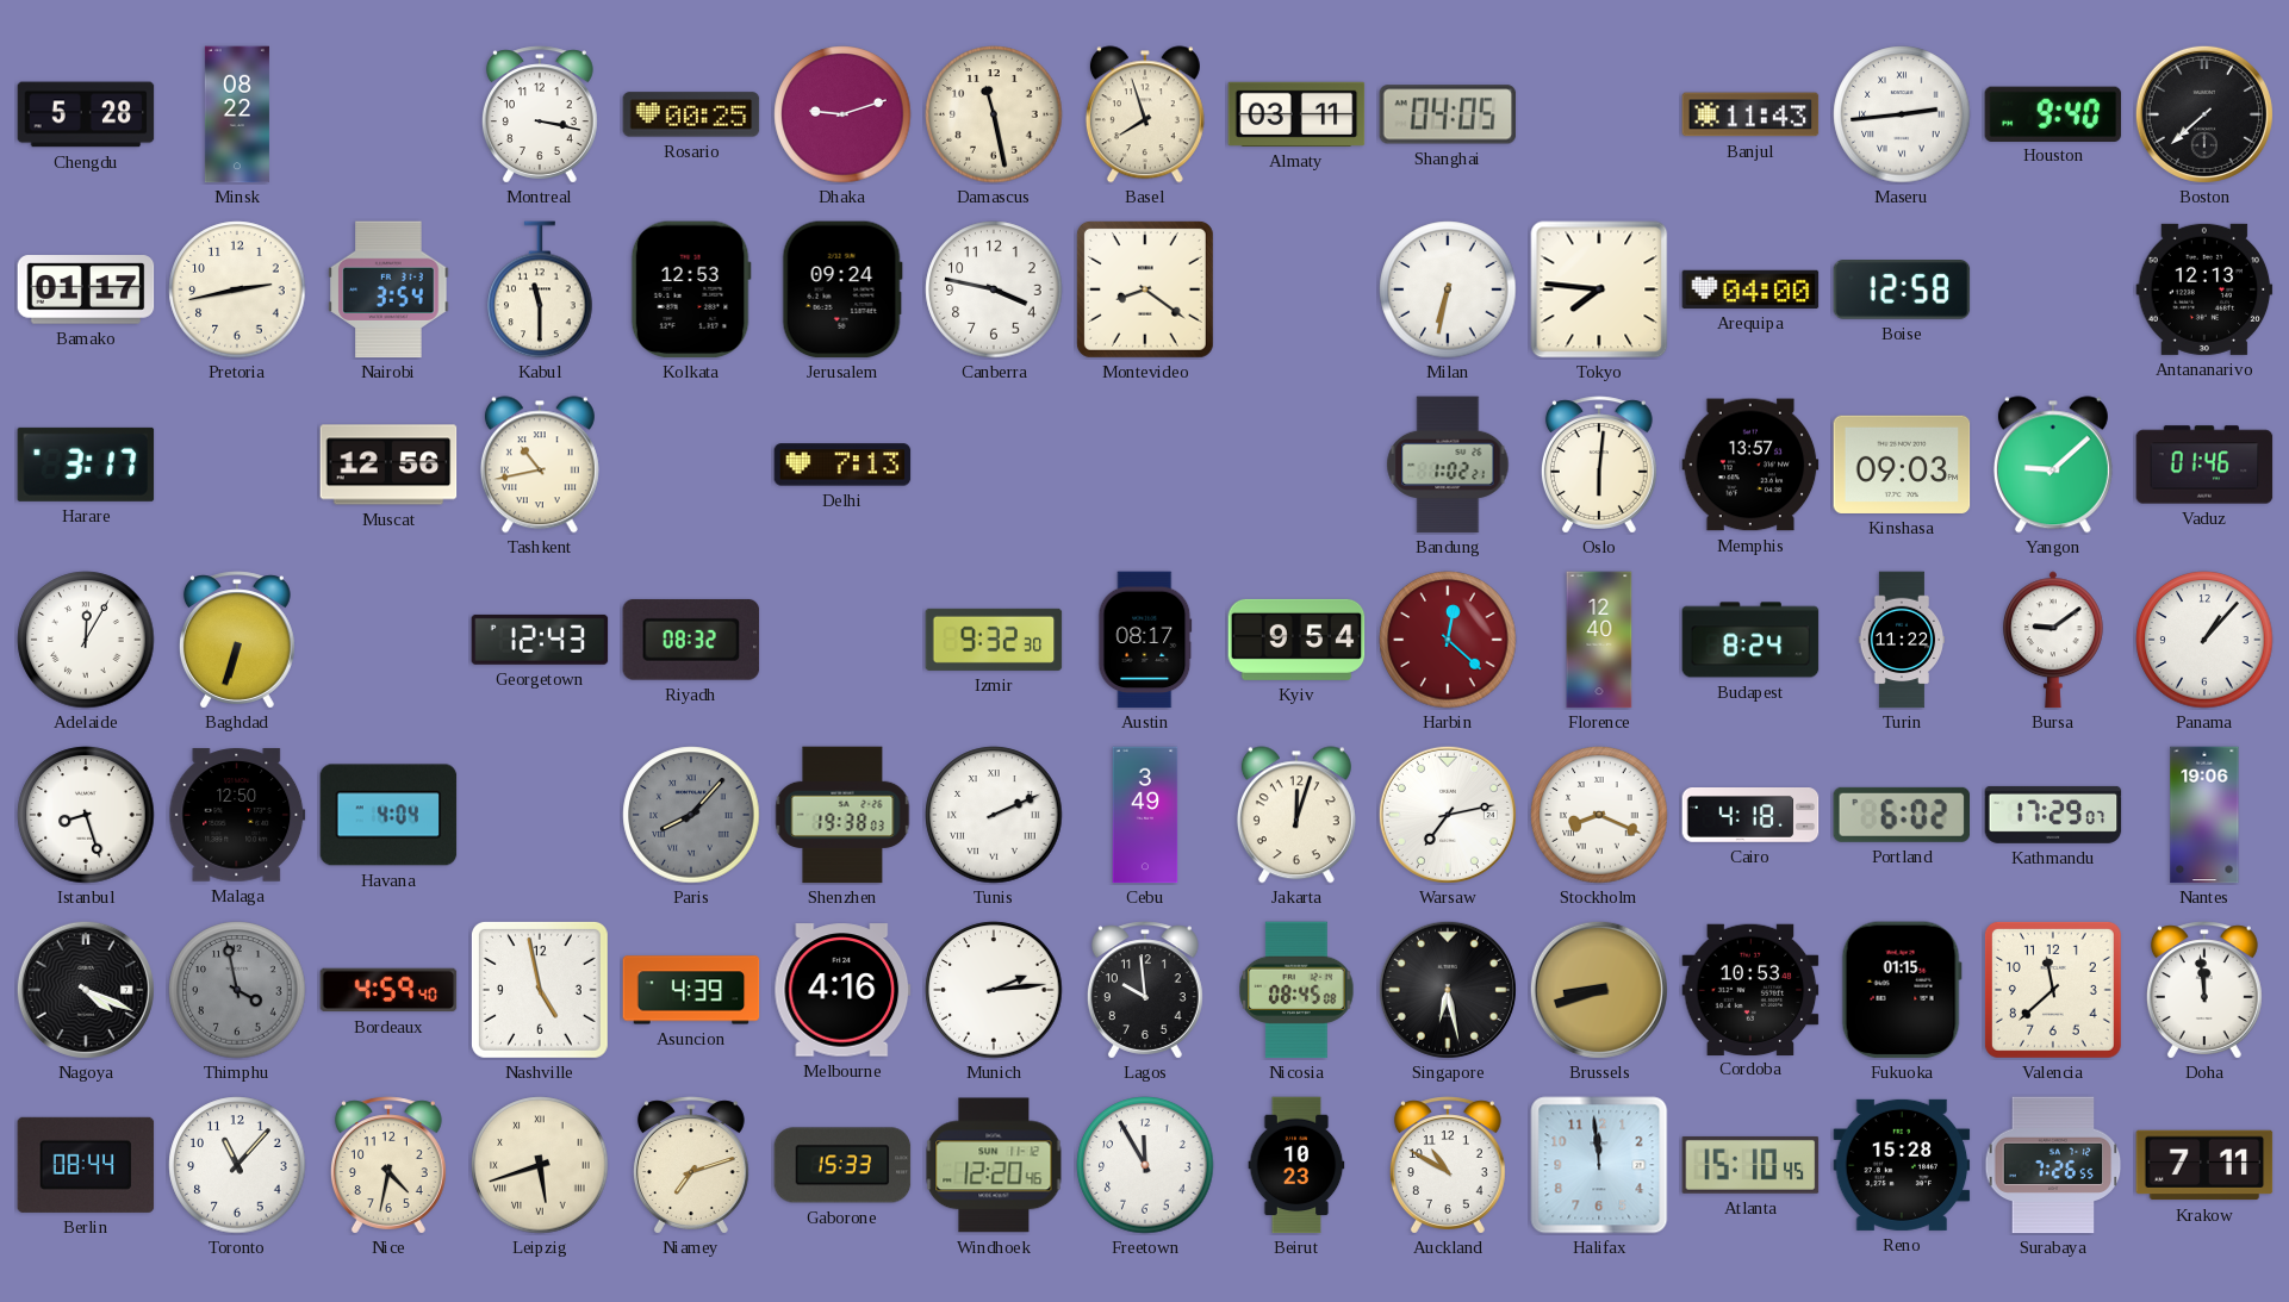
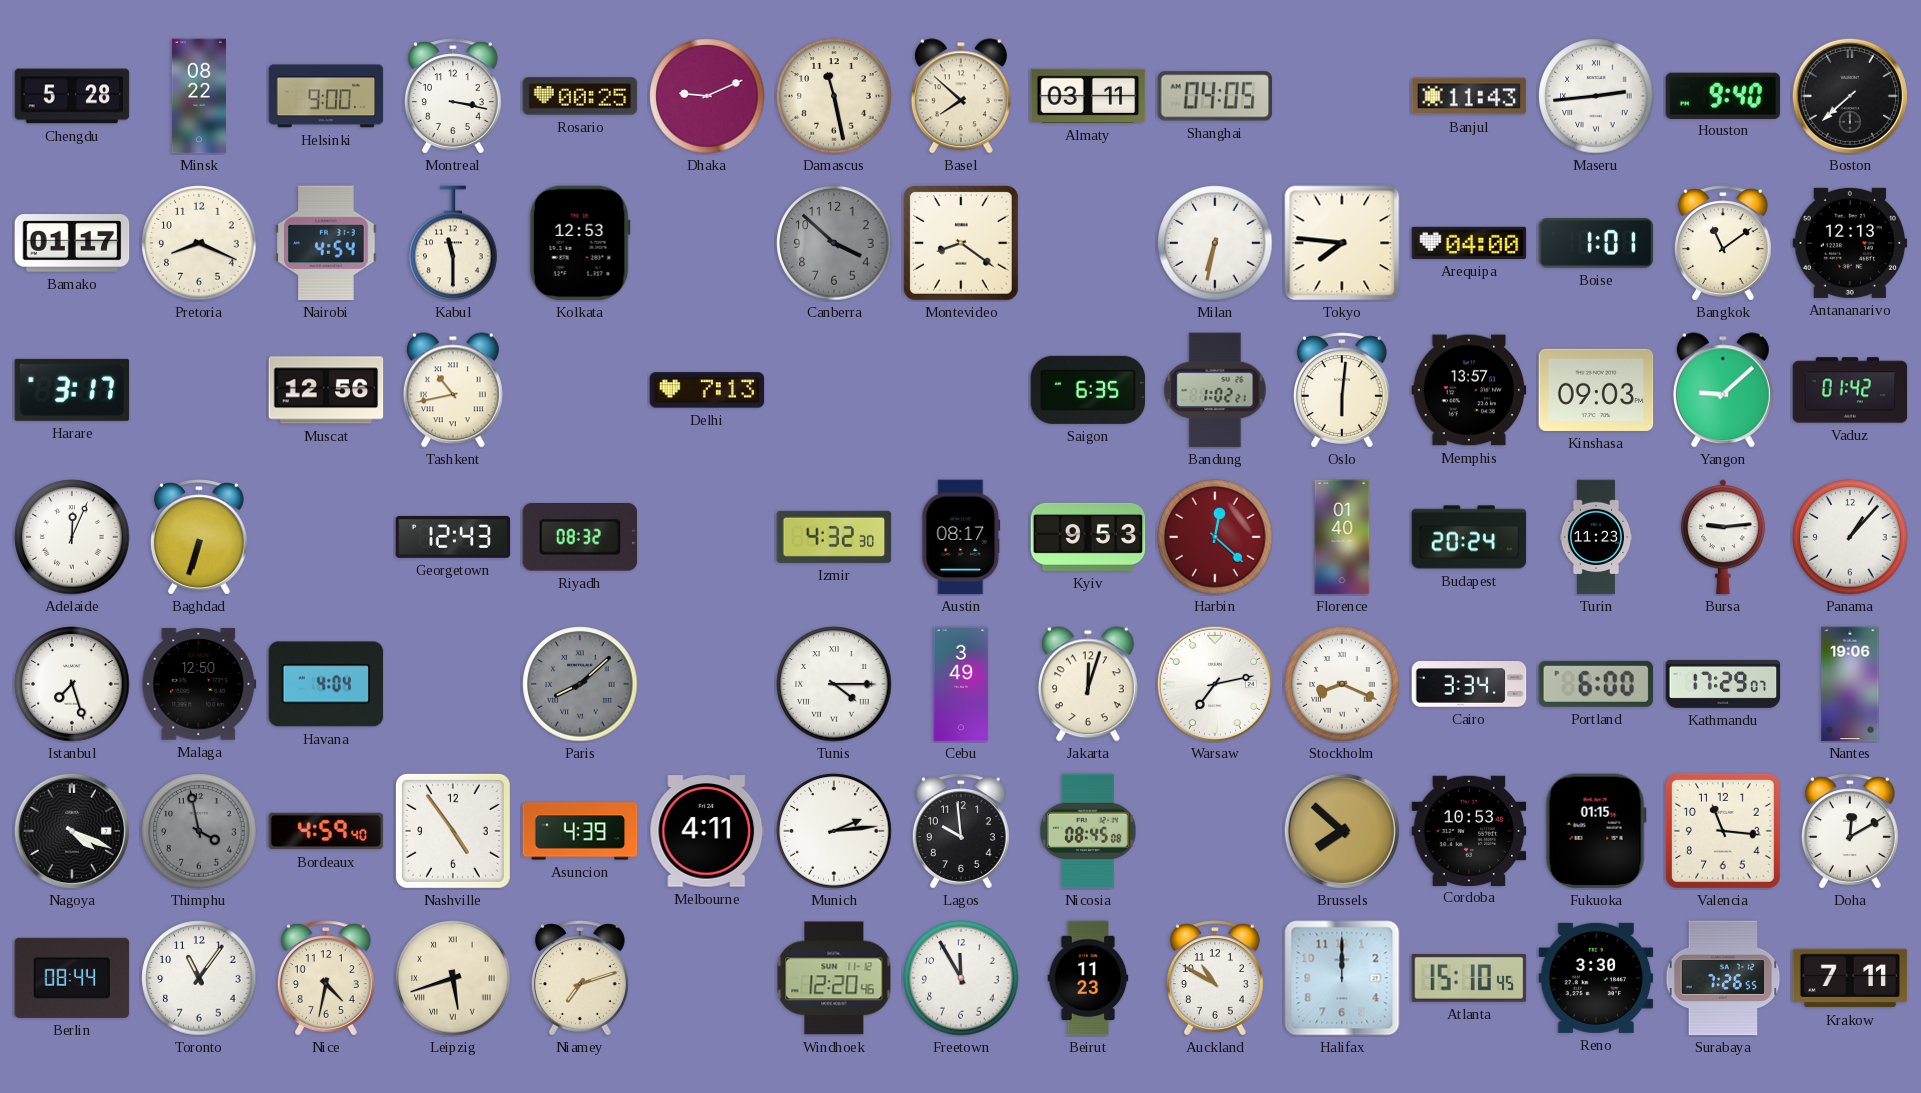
Helsinki: none -> 9:00 (326, 96)
Dhaka: 9:12 -> 9:11 (707, 96)
Basel: 7:57 -> 7:52 (961, 96)
Pretoria: 2:43 -> 8:19 (199, 243)
Nairobi: 3:54 -> 4:54 (326, 243)
Jerusalem: 09:24 -> none (842, 289)
Canberra: 3:47 -> 3:52 (834, 243)
Canberra dial: white -> grey (834, 243)
Boise: 12:58 -> 1:01 (1596, 244)
Bangkok: none -> 11:09 (1723, 243)
Saigon: none -> 6:35 (1088, 390)
Vaduz: 01:46 -> 01:42 (1850, 390)
Adelaide: 12:05 -> 12:04 (72, 537)
Izmir: 9:32 -> 4:32 (834, 537)
Kyiv: 9:54 -> 9:53 (1088, 537)
Florence: 12:40 -> 01:40 (1342, 537)
Budapest: 8:24 -> 20:24 (1469, 537)
Turin: 11:22 -> 11:23 (1595, 537)
Bursa: 9:09 -> 9:14 (1723, 537)
Istanbul: 8:27 -> 7:27 (72, 684)
Paris: 8:07 -> 8:08 (580, 684)
Shenzhen: 19:38 -> none (842, 815)
Tunis: 2:11 -> 4:15 (834, 684)
Cairo: 4:18 -> 3:34 (1469, 684)
Portland: 6:02 -> 6:00 (1596, 684)
Nashville: 4:58 -> 4:54 (453, 831)
Melbourne: 4:16 -> 4:11 (707, 831)
Singapore: 6:28 -> none (1448, 990)
Brussels: 8:42 -> 7:52 (1342, 831)
Valencia: 11:38 -> 11:16 (1723, 831)
Doha: 11:59 -> 12:10 (1850, 831)
Toronto: 11:07 -> 11:06 (199, 978)
Gaborone: 15:33 -> none (842, 1165)
Beirut: 10:23 -> 11:23 (1088, 978)
Halifax: 11:59 -> 12:00 (1342, 978)
Reno: 15:28 -> 3:30 (1596, 978)
